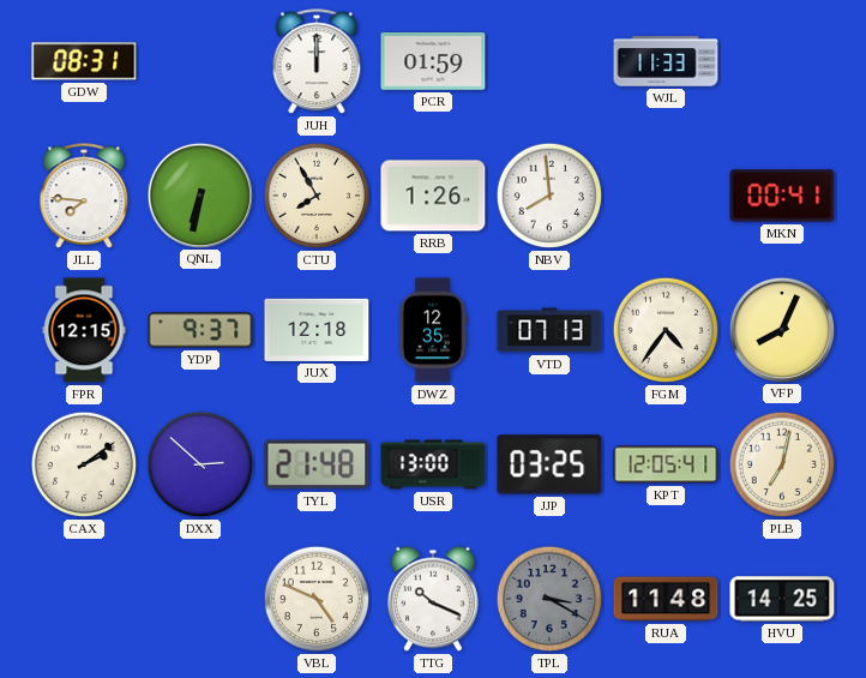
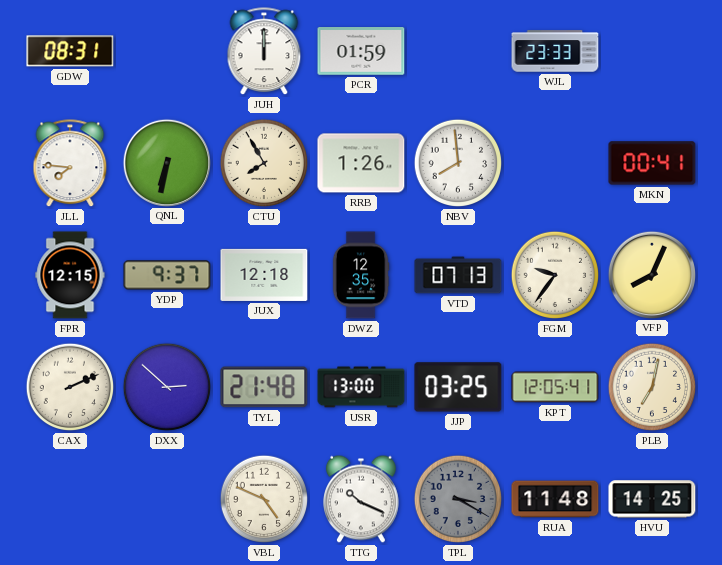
WJL: 11:33 -> 23:33 (555, 51)
FGM: 4:36 -> 9:36 (555, 275)
CAX: 2:09 -> 2:11 (70, 387)
